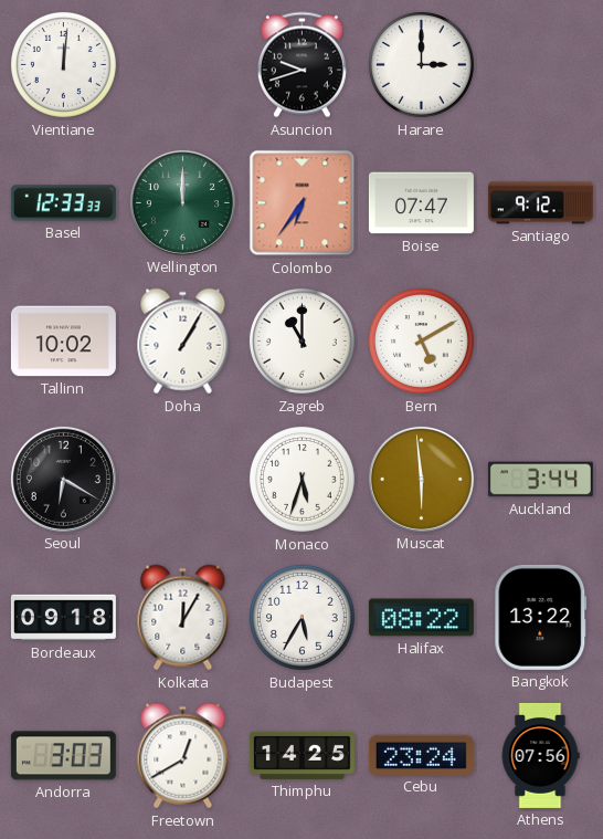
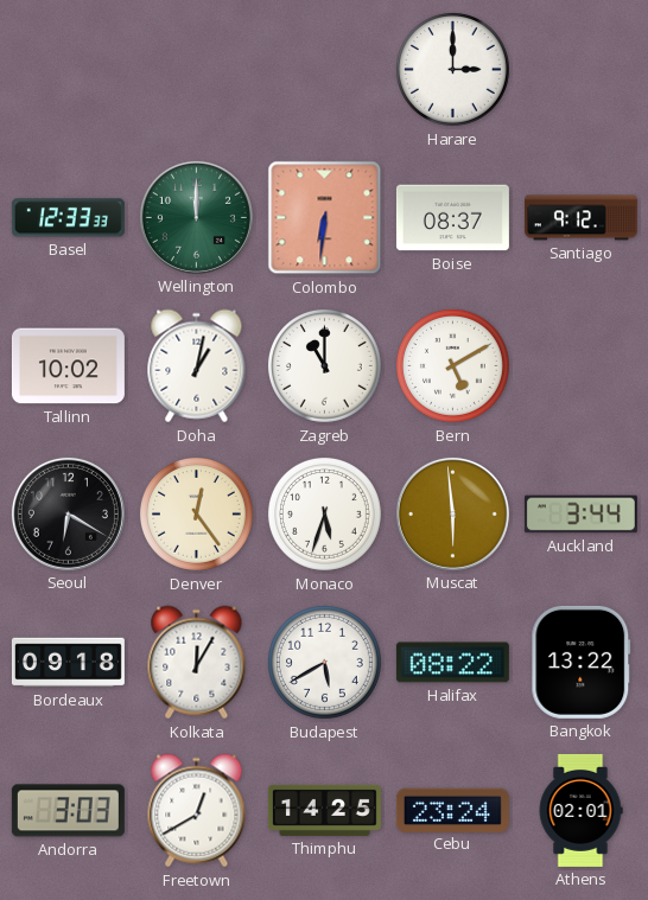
Vientiane: 12:01 -> none (63, 64)
Asuncion: 9:42 -> none (301, 65)
Colombo: 6:36 -> 6:31 (325, 218)
Boise: 07:47 -> 08:37 (452, 218)
Doha: 1:05 -> 1:02 (197, 366)
Denver: none -> 12:24 (196, 513)
Budapest: 5:35 -> 5:40 (324, 662)
Athens: 07:56 -> 02:01 (580, 810)
